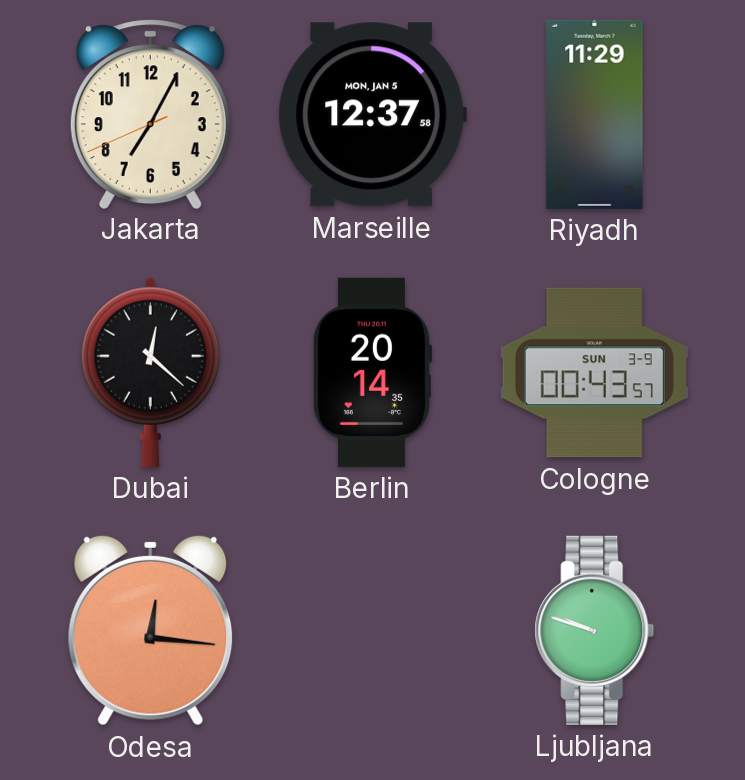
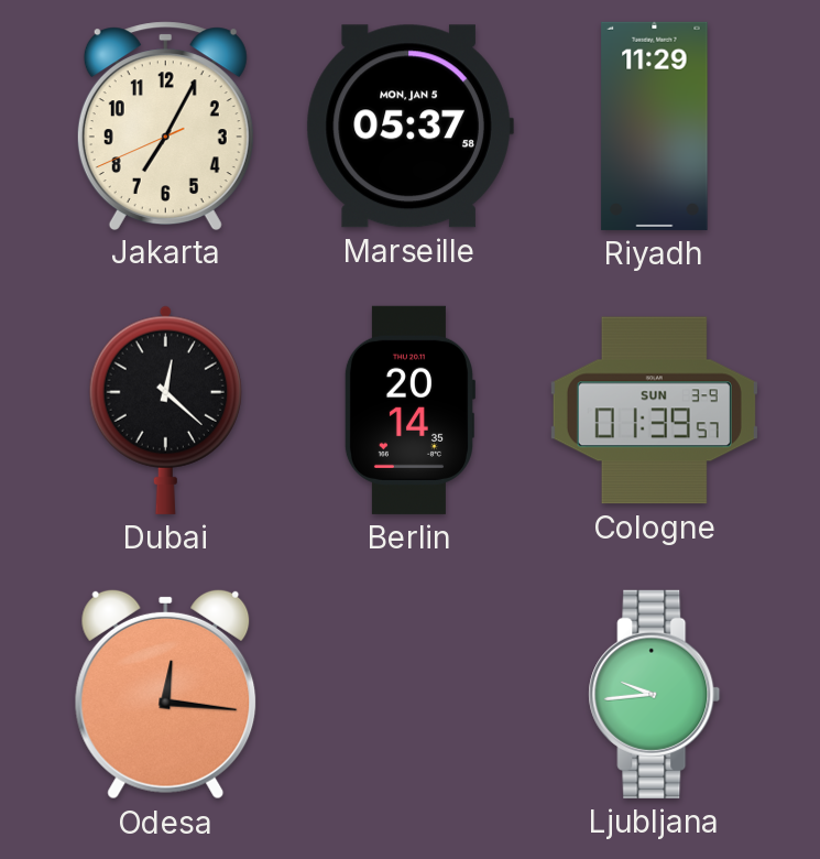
Marseille: 12:37 -> 05:37 (409, 127)
Cologne: 00:43 -> 01:39 (654, 411)
Ljubljana: 9:48 -> 9:44 (655, 694)
